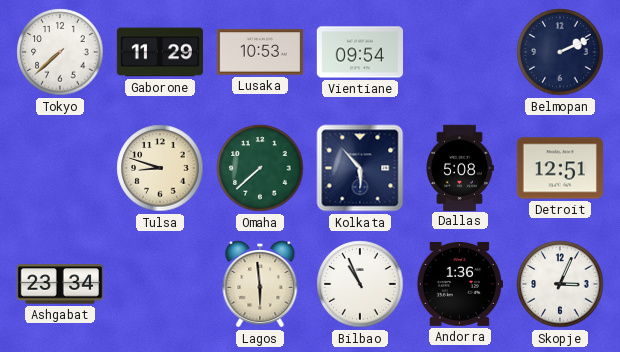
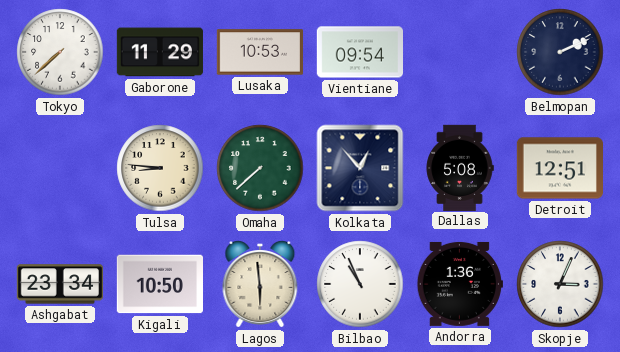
Tulsa: 8:48 -> 8:46 (160, 168)
Kolkata: 5:53 -> 12:53 (360, 168)
Kigali: none -> 10:50 (159, 284)
